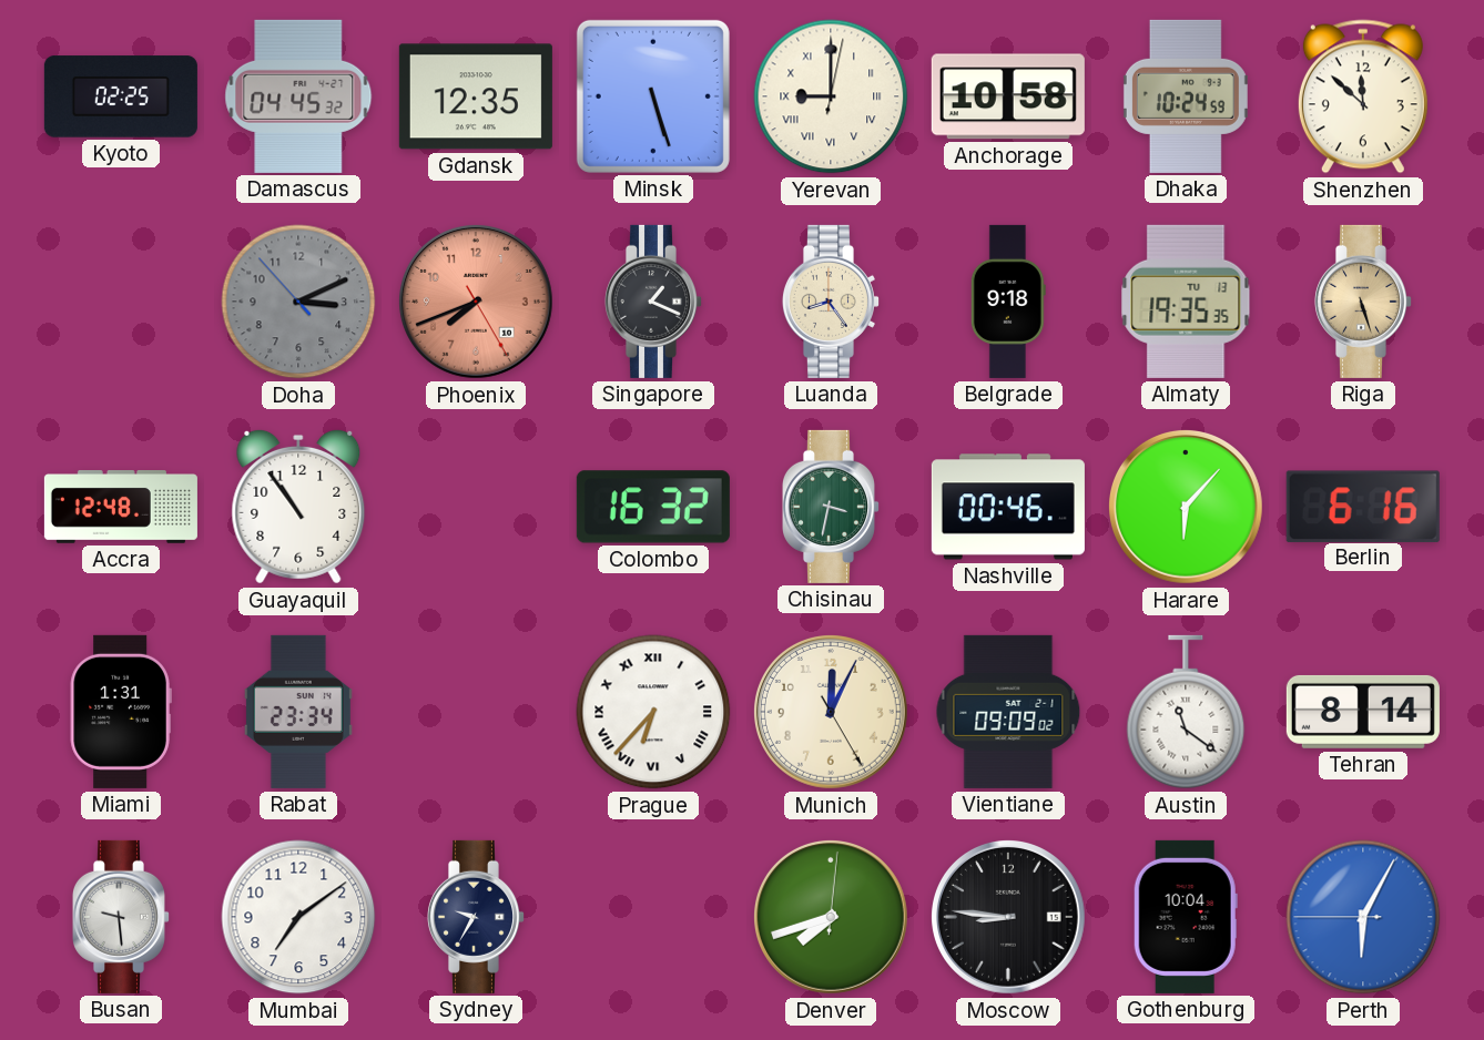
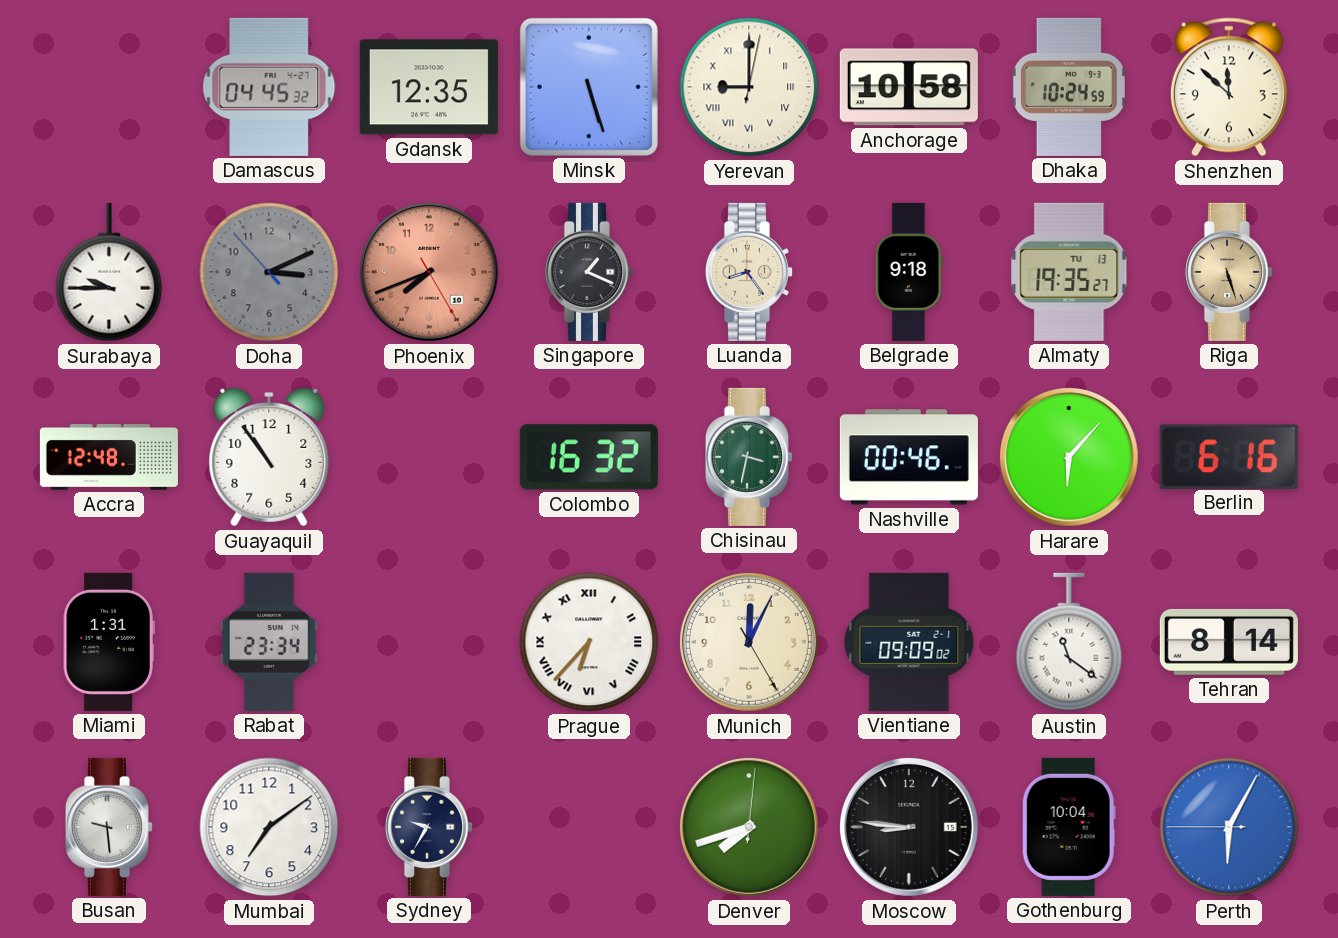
Kyoto: 02:25 -> none (121, 96)
Surabaya: none -> 9:45 (109, 272)
Almaty: 19:35:35 -> 19:35:27 (1069, 272)
